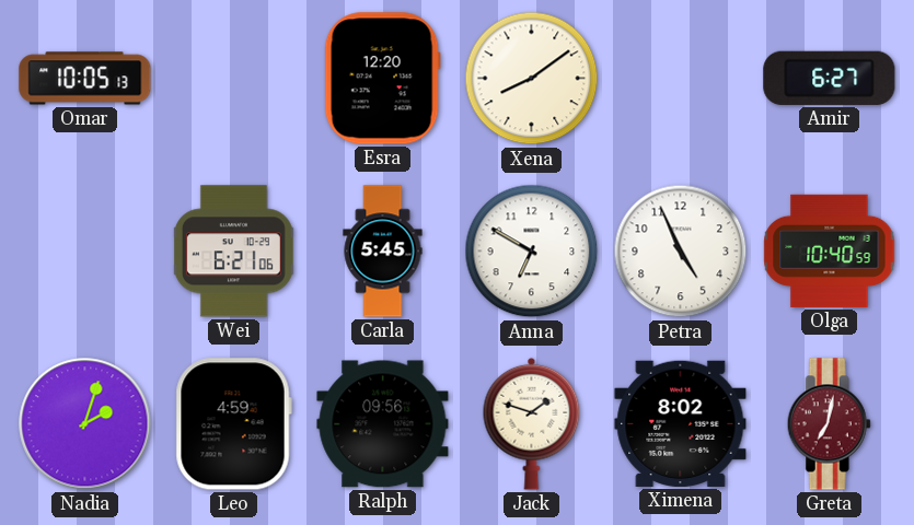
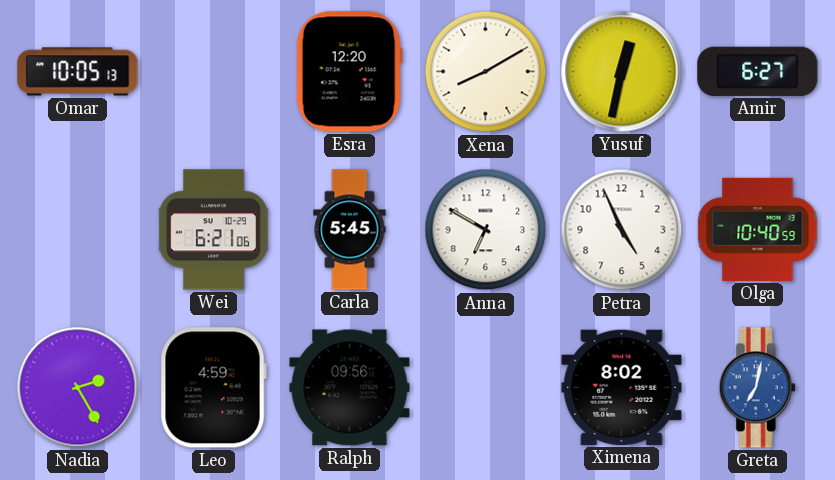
Xena: 8:09 -> 8:10 (486, 72)
Yusuf: none -> 12:32 (622, 72)
Nadia: 2:03 -> 2:25 (78, 388)
Jack: 1:48 -> none (532, 423)
Greta dial: burgundy -> blue (757, 388)
